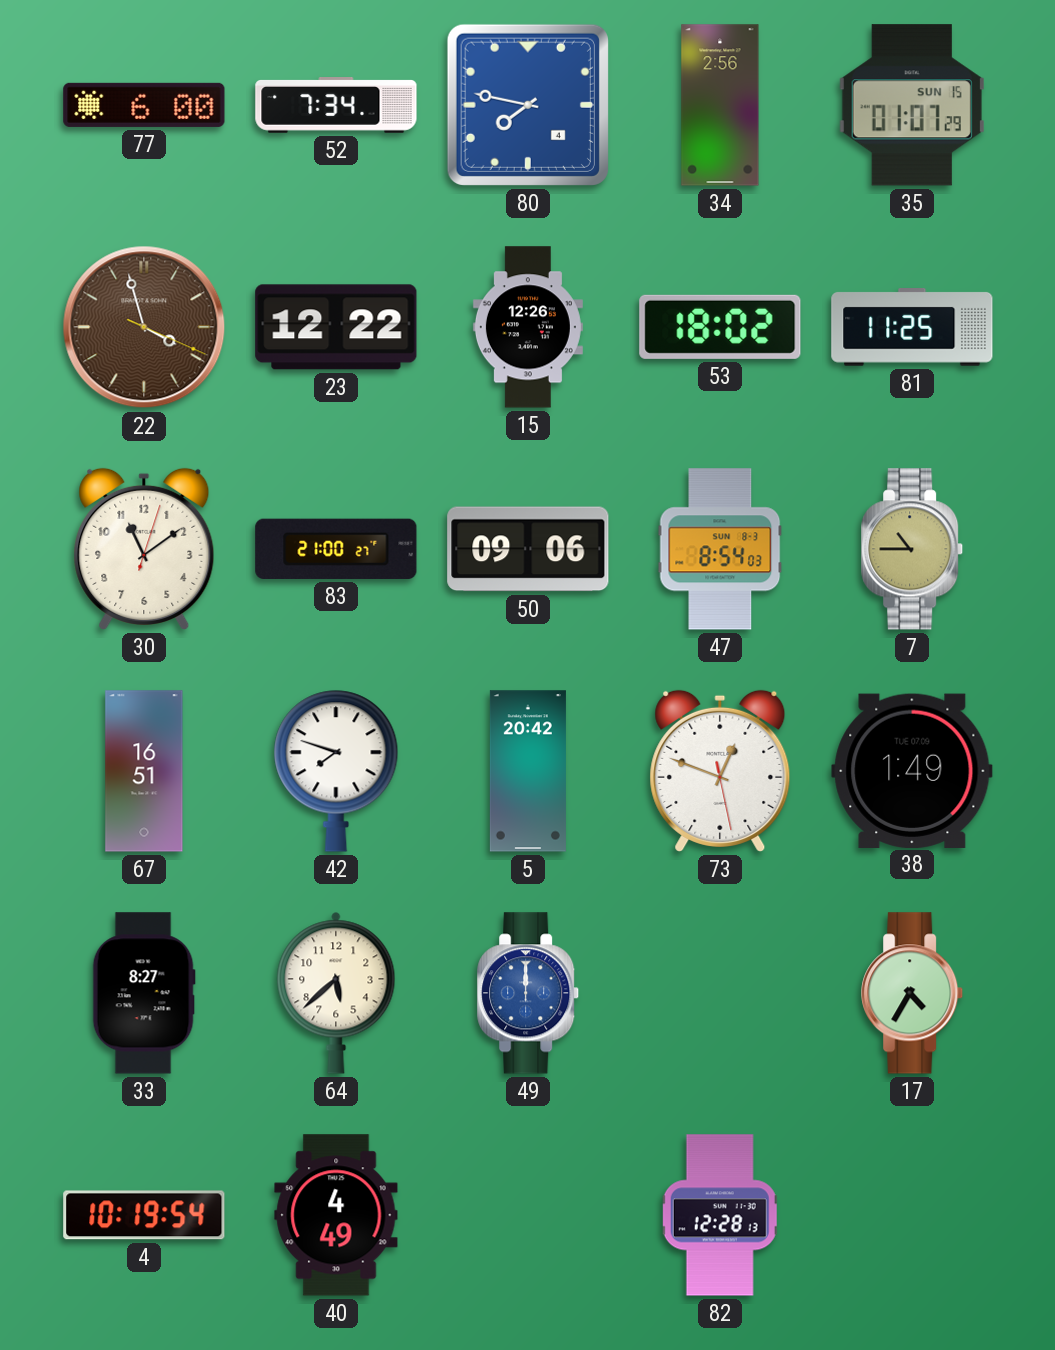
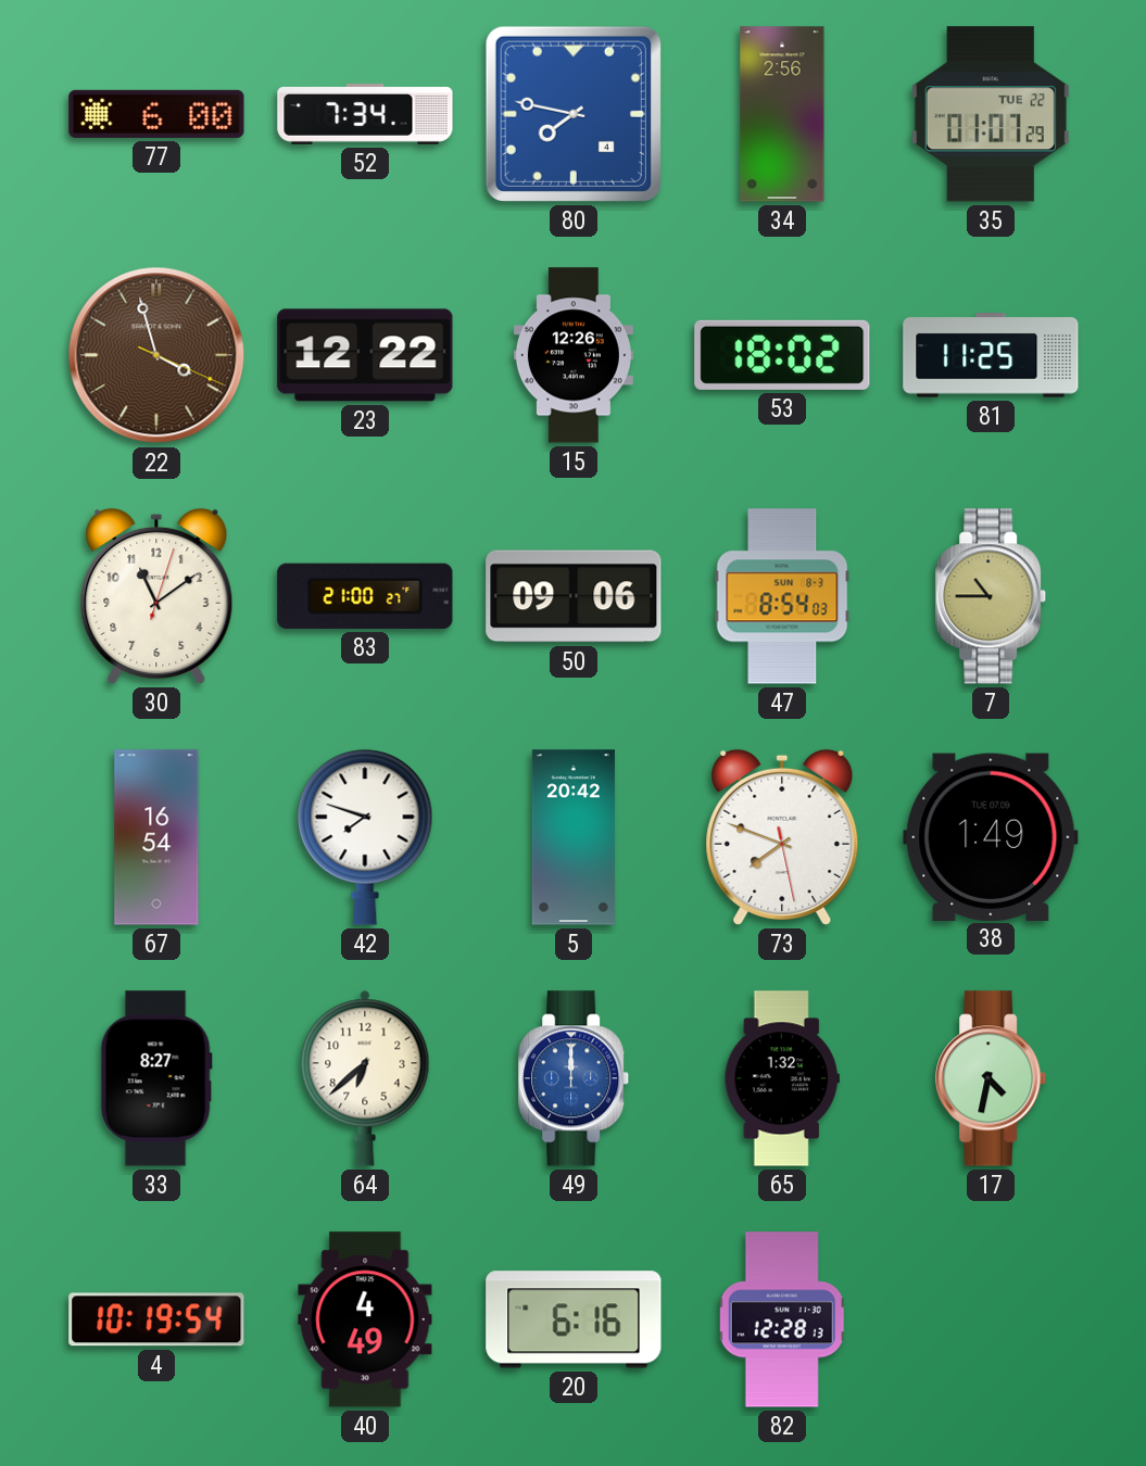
35 date: SUN 15 -> TUE 22 (991, 114)
67: 16:51 -> 16:54 (156, 837)
73: 12:48 -> 7:48 (782, 837)
64: 5:38 -> 6:38 (365, 1078)
65: none -> 1:32 (782, 1078)
17: 4:35 -> 4:32 (992, 1078)
20: none -> 6:16 (574, 1319)
